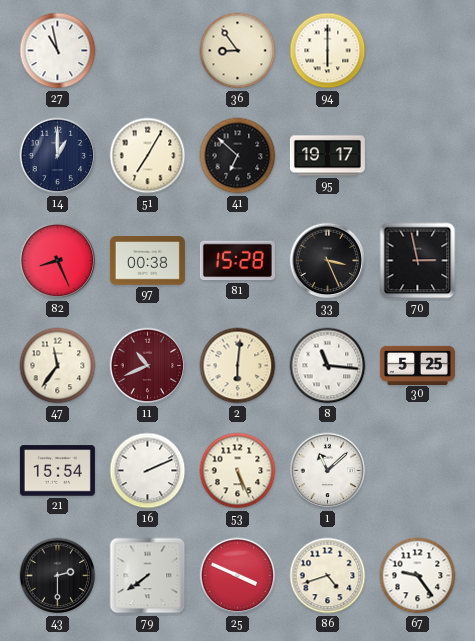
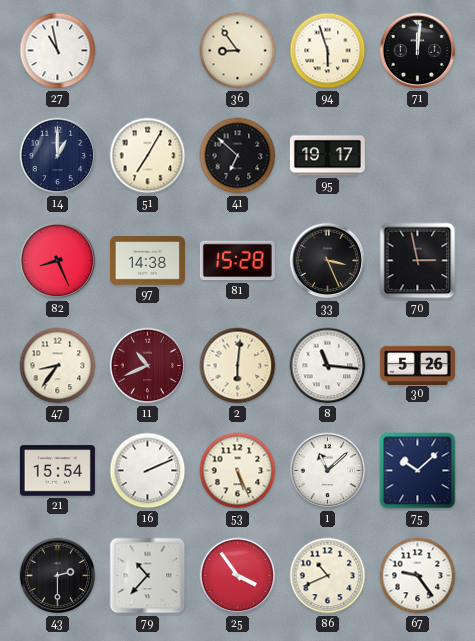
94: 6:00 -> 5:57 (328, 51)
71: none -> 12:01 (418, 51)
97: 00:38 -> 14:38 (147, 261)
47: 11:36 -> 8:36 (58, 366)
30: 5:25 -> 5:26 (417, 365)
75: none -> 10:08 (418, 471)
79: 7:39 -> 10:37 (148, 576)
25: 3:49 -> 3:54 (238, 576)
86: 4:42 -> 10:41 (328, 576)
